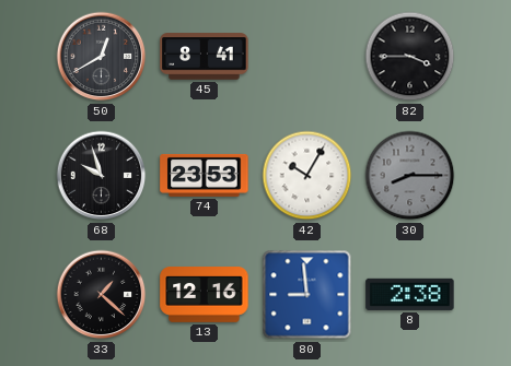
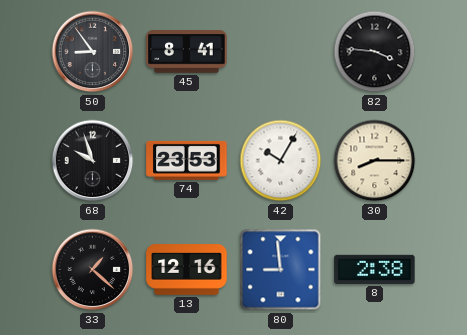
50: 12:40 -> 8:54 (93, 52)
82: 3:45 -> 3:46 (375, 52)
30 dial: grey -> cream (375, 161)
